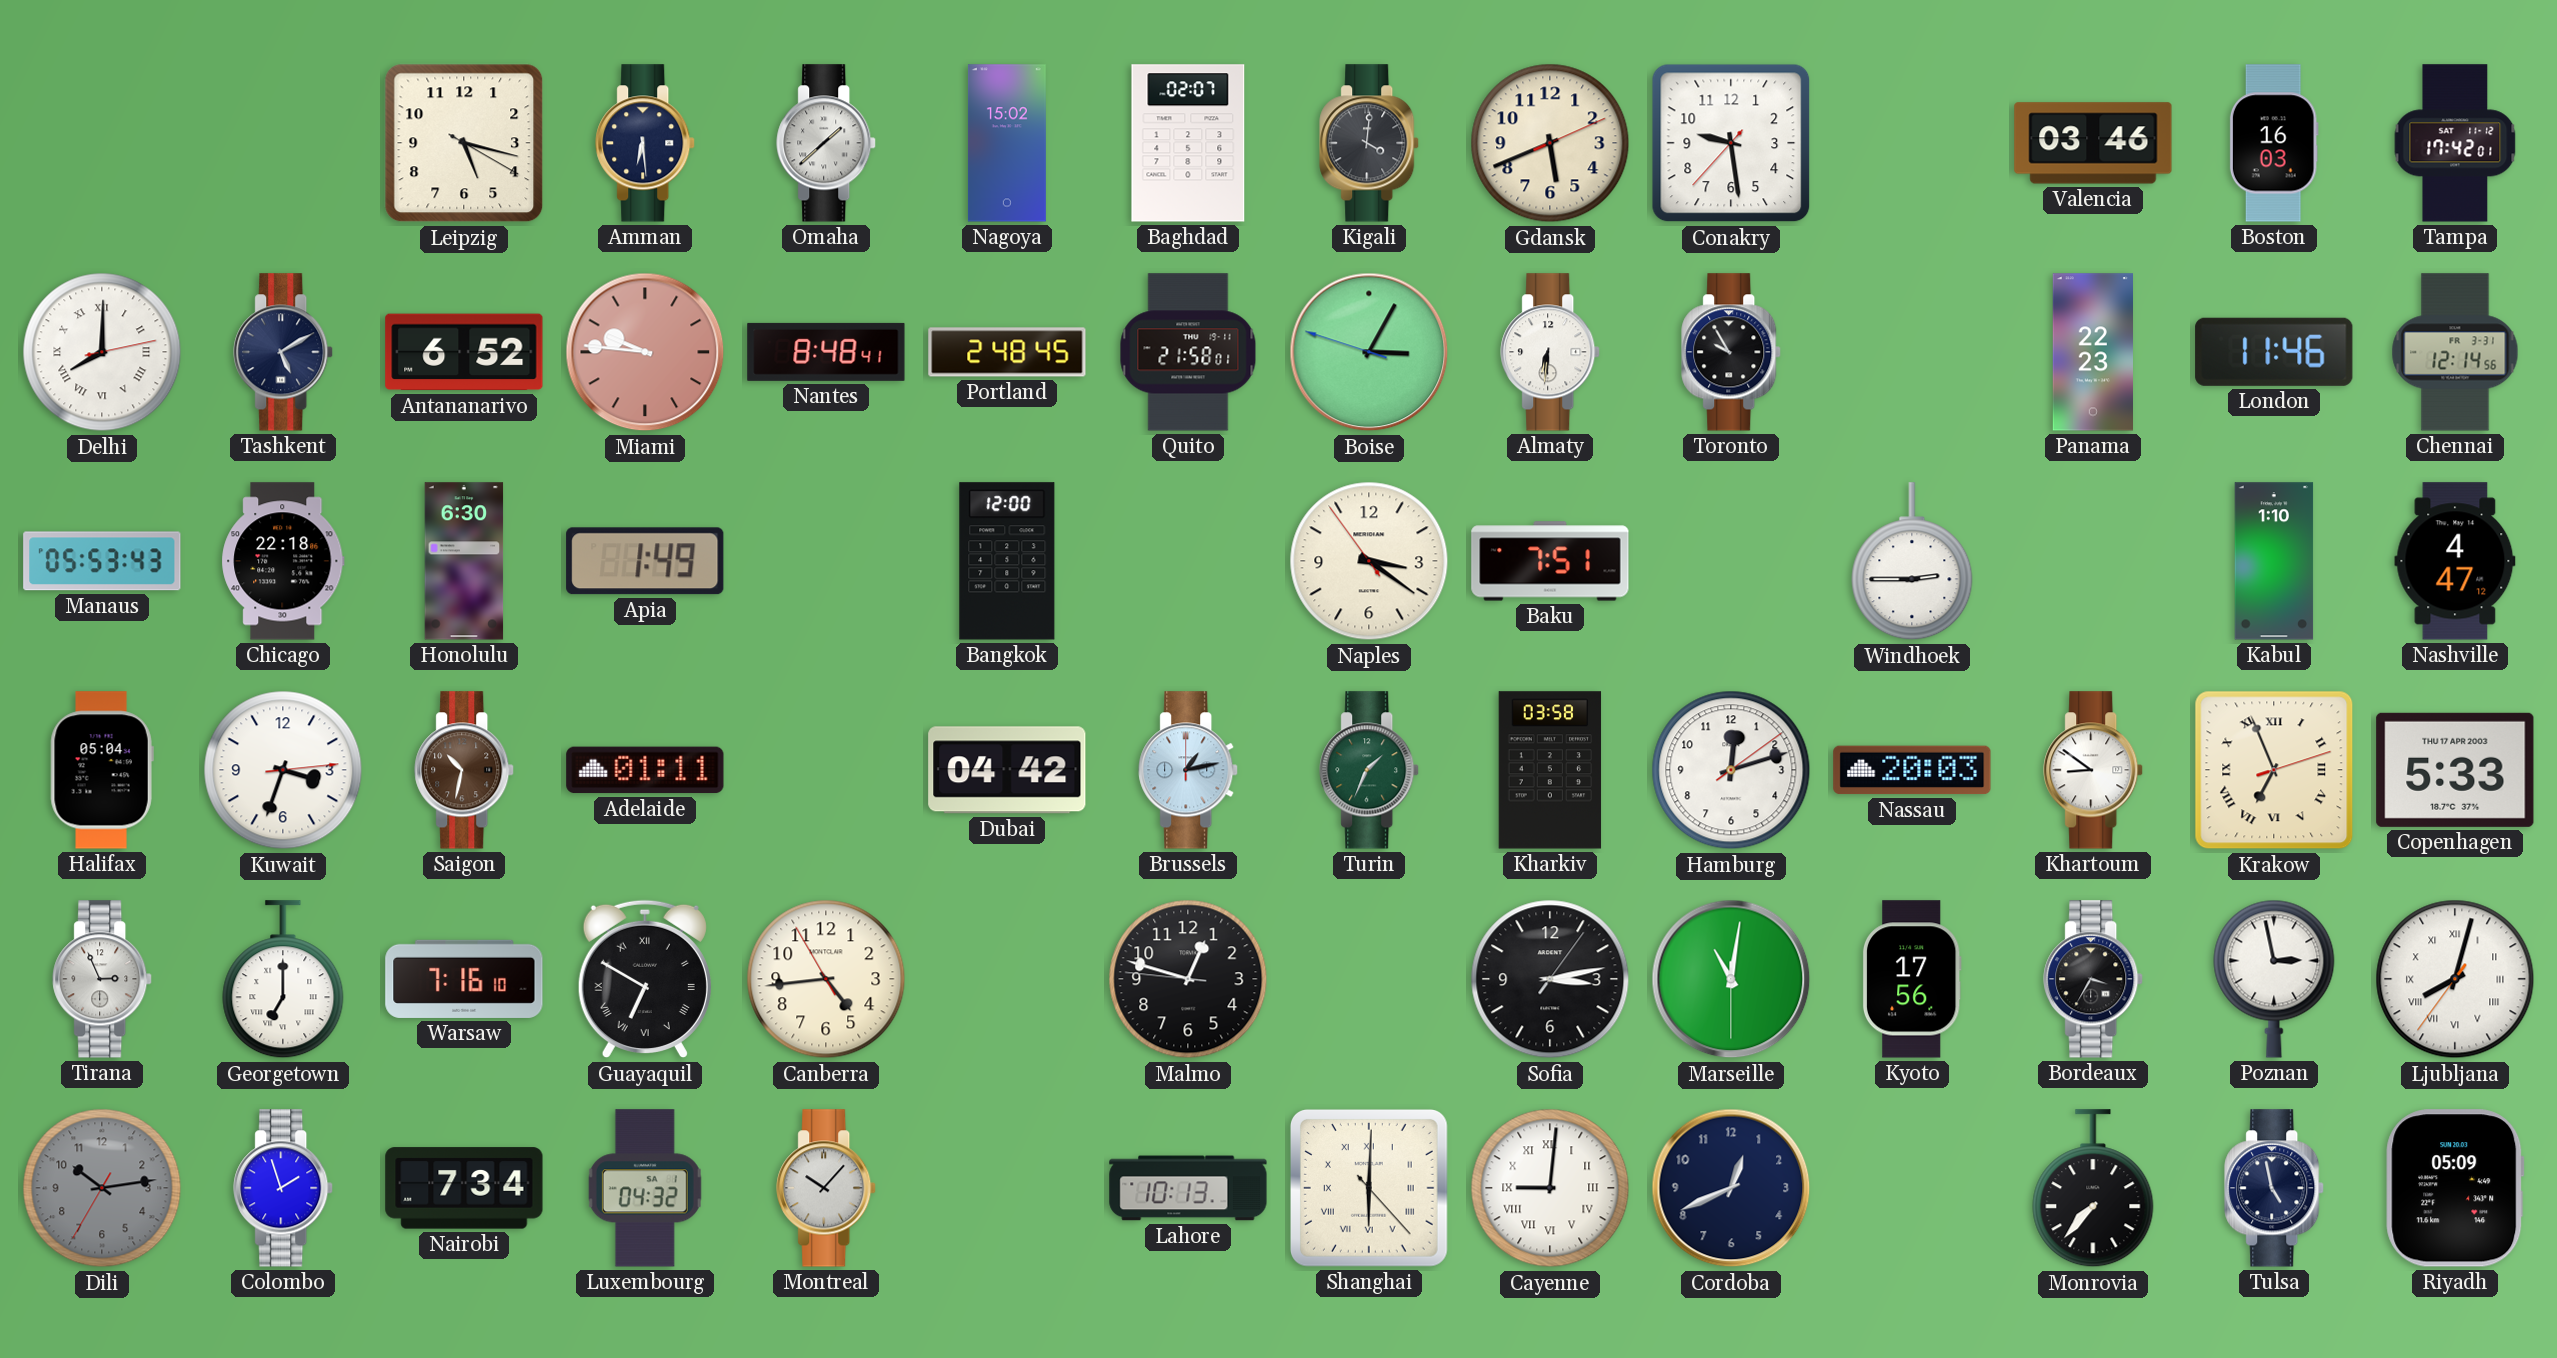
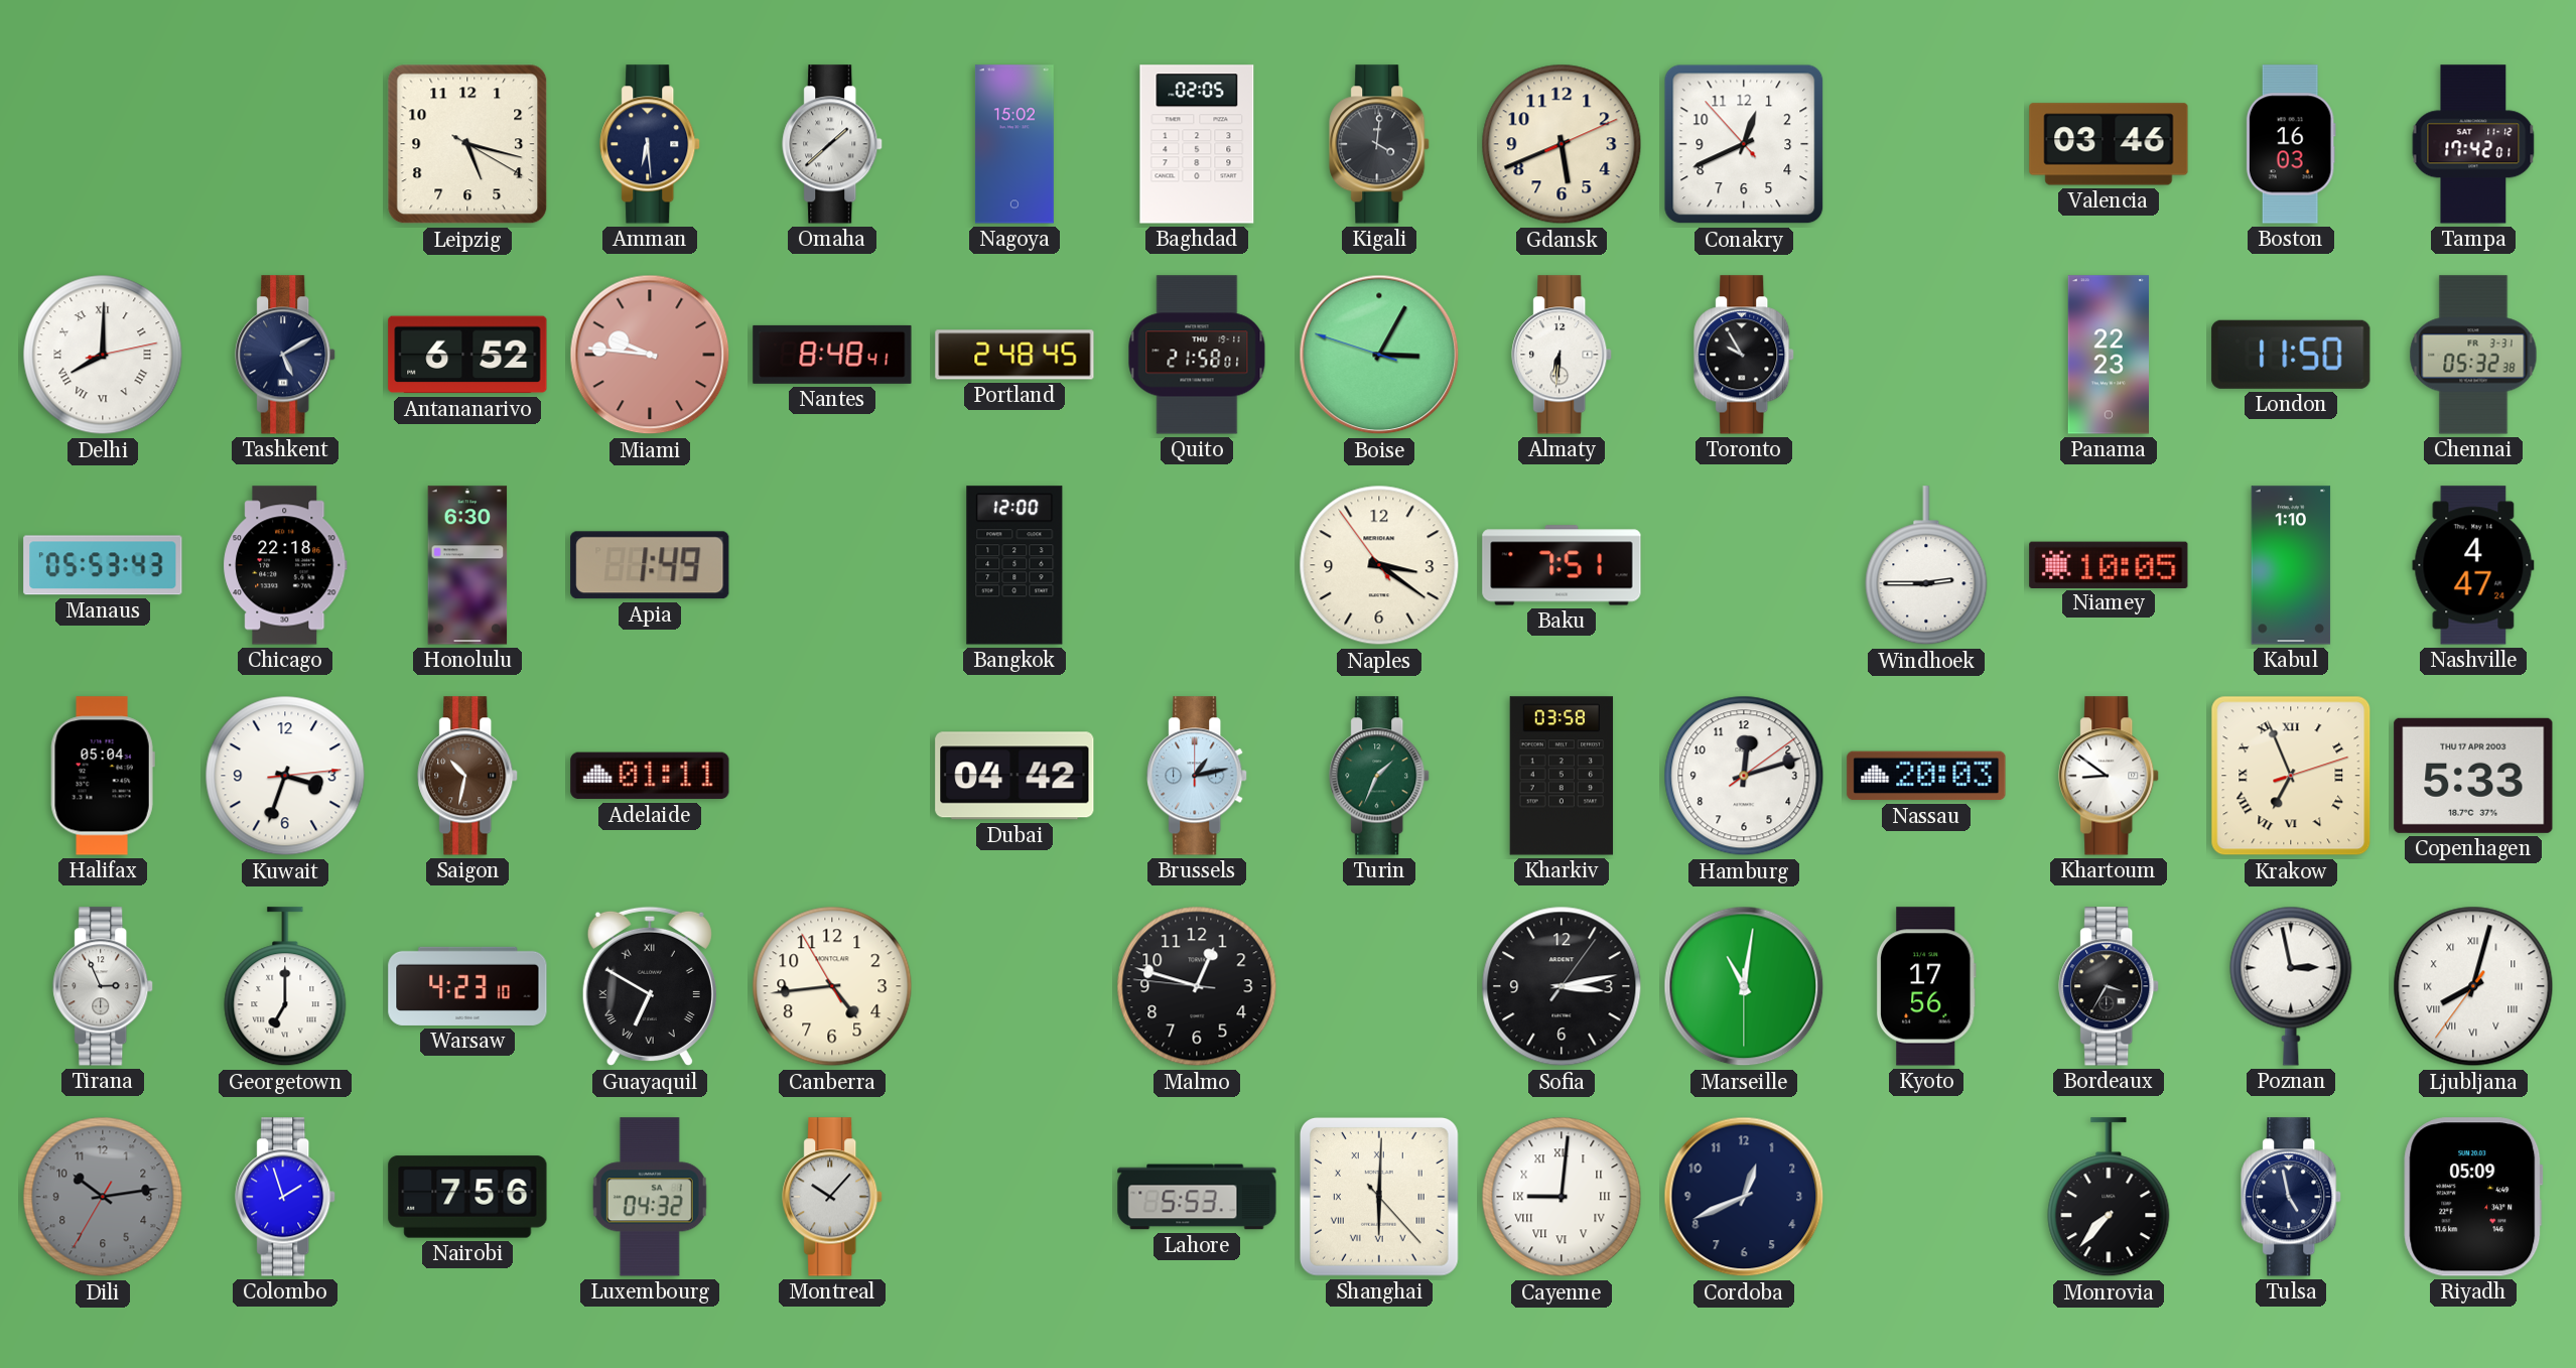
Baghdad: 02:07 -> 02:05 (1197, 144)
Conakry: 9:28 -> 12:40 (1744, 144)
London: 11:46 -> 11:50 (2291, 355)
Chennai: 12:14 -> 05:32 (2473, 355)
Niamey: none -> 10:05 (2109, 564)
Nashville: 4:47:12 -> 4:47:24 (2473, 565)
Warsaw: 7:16 -> 4:23 (467, 986)
Nairobi: 7:34 -> 7:56 (467, 1197)
Lahore: 10:13 -> 5:53 (1197, 1197)
